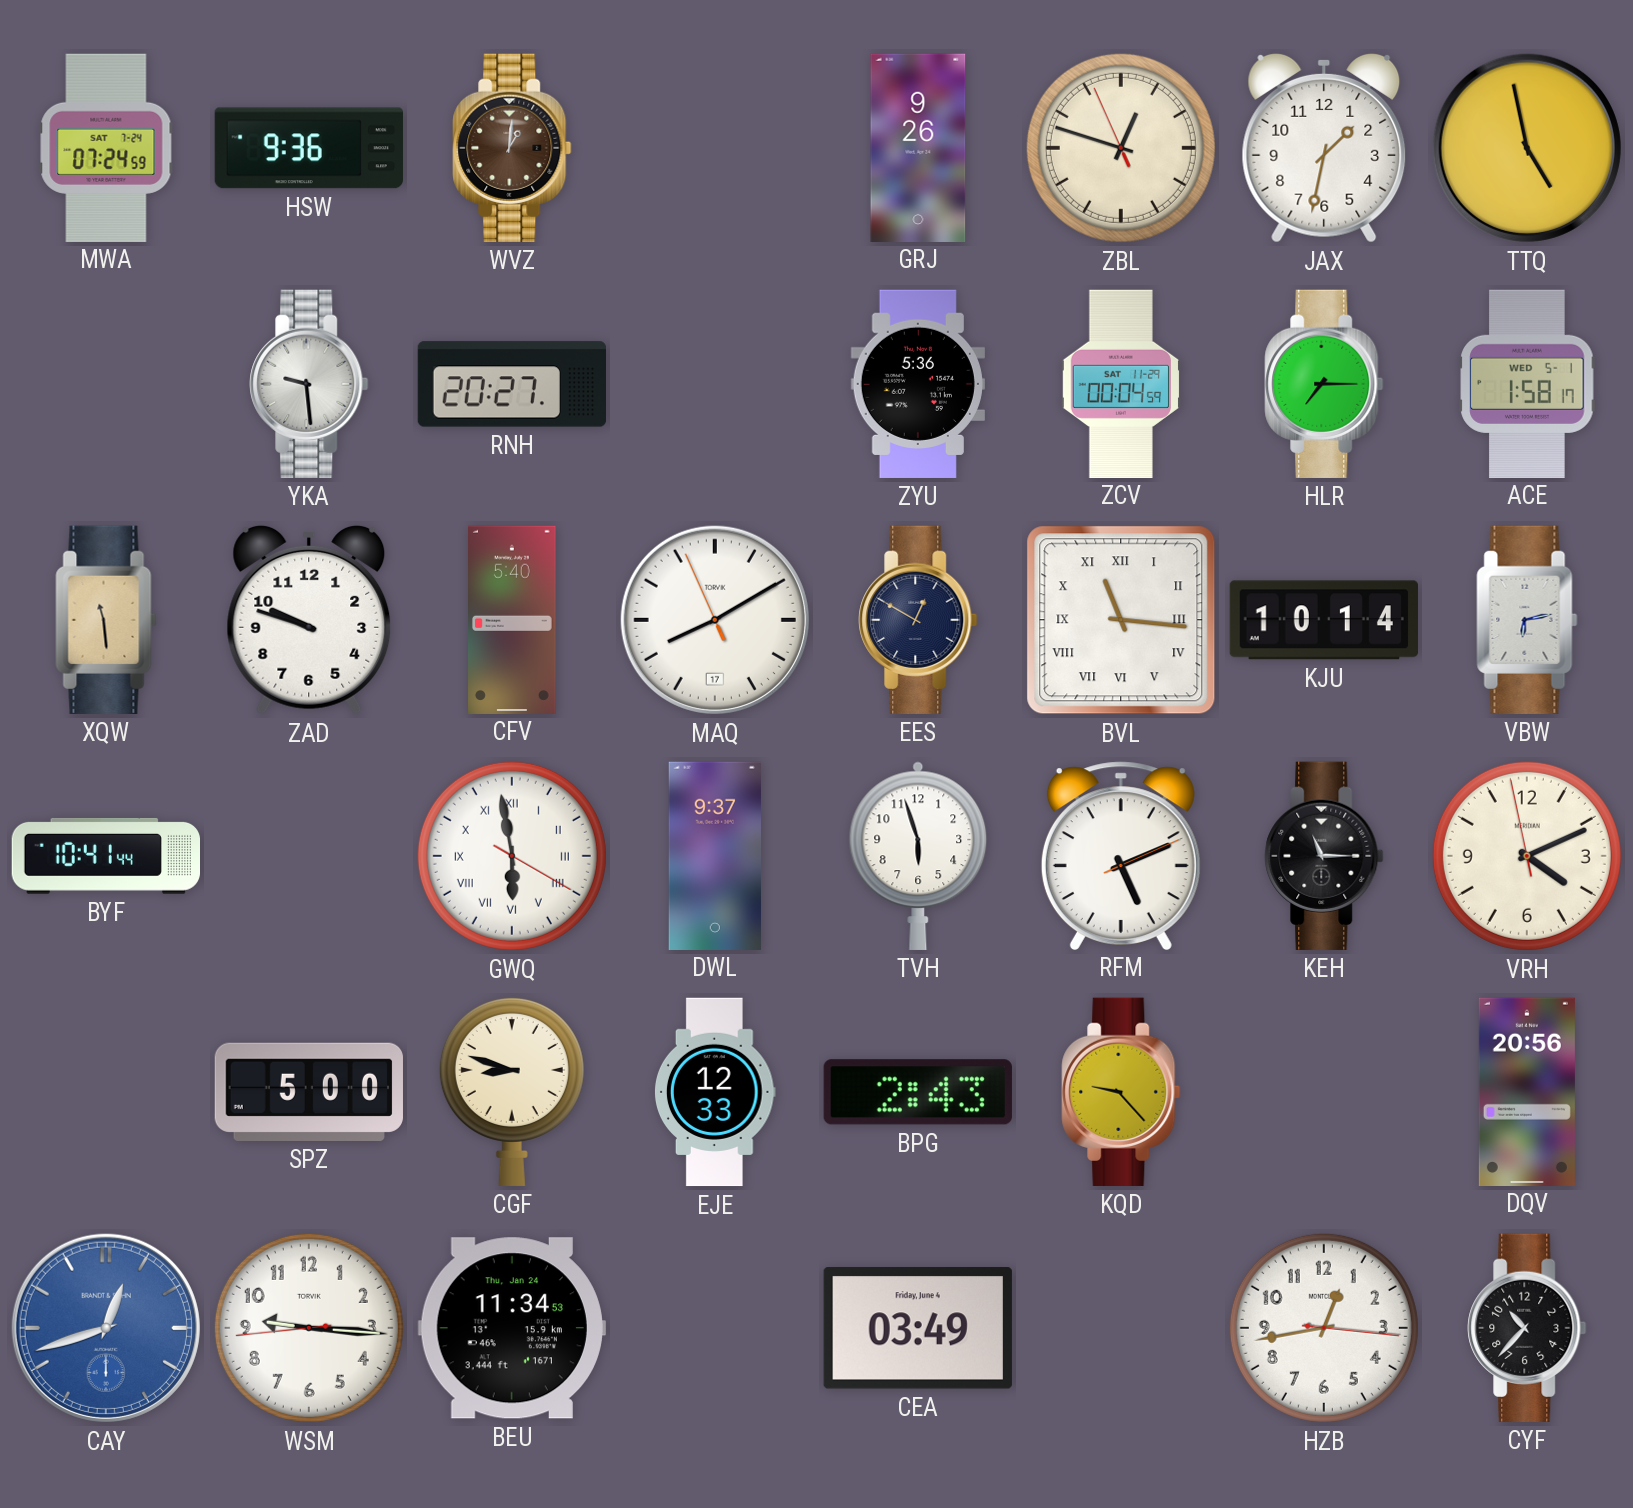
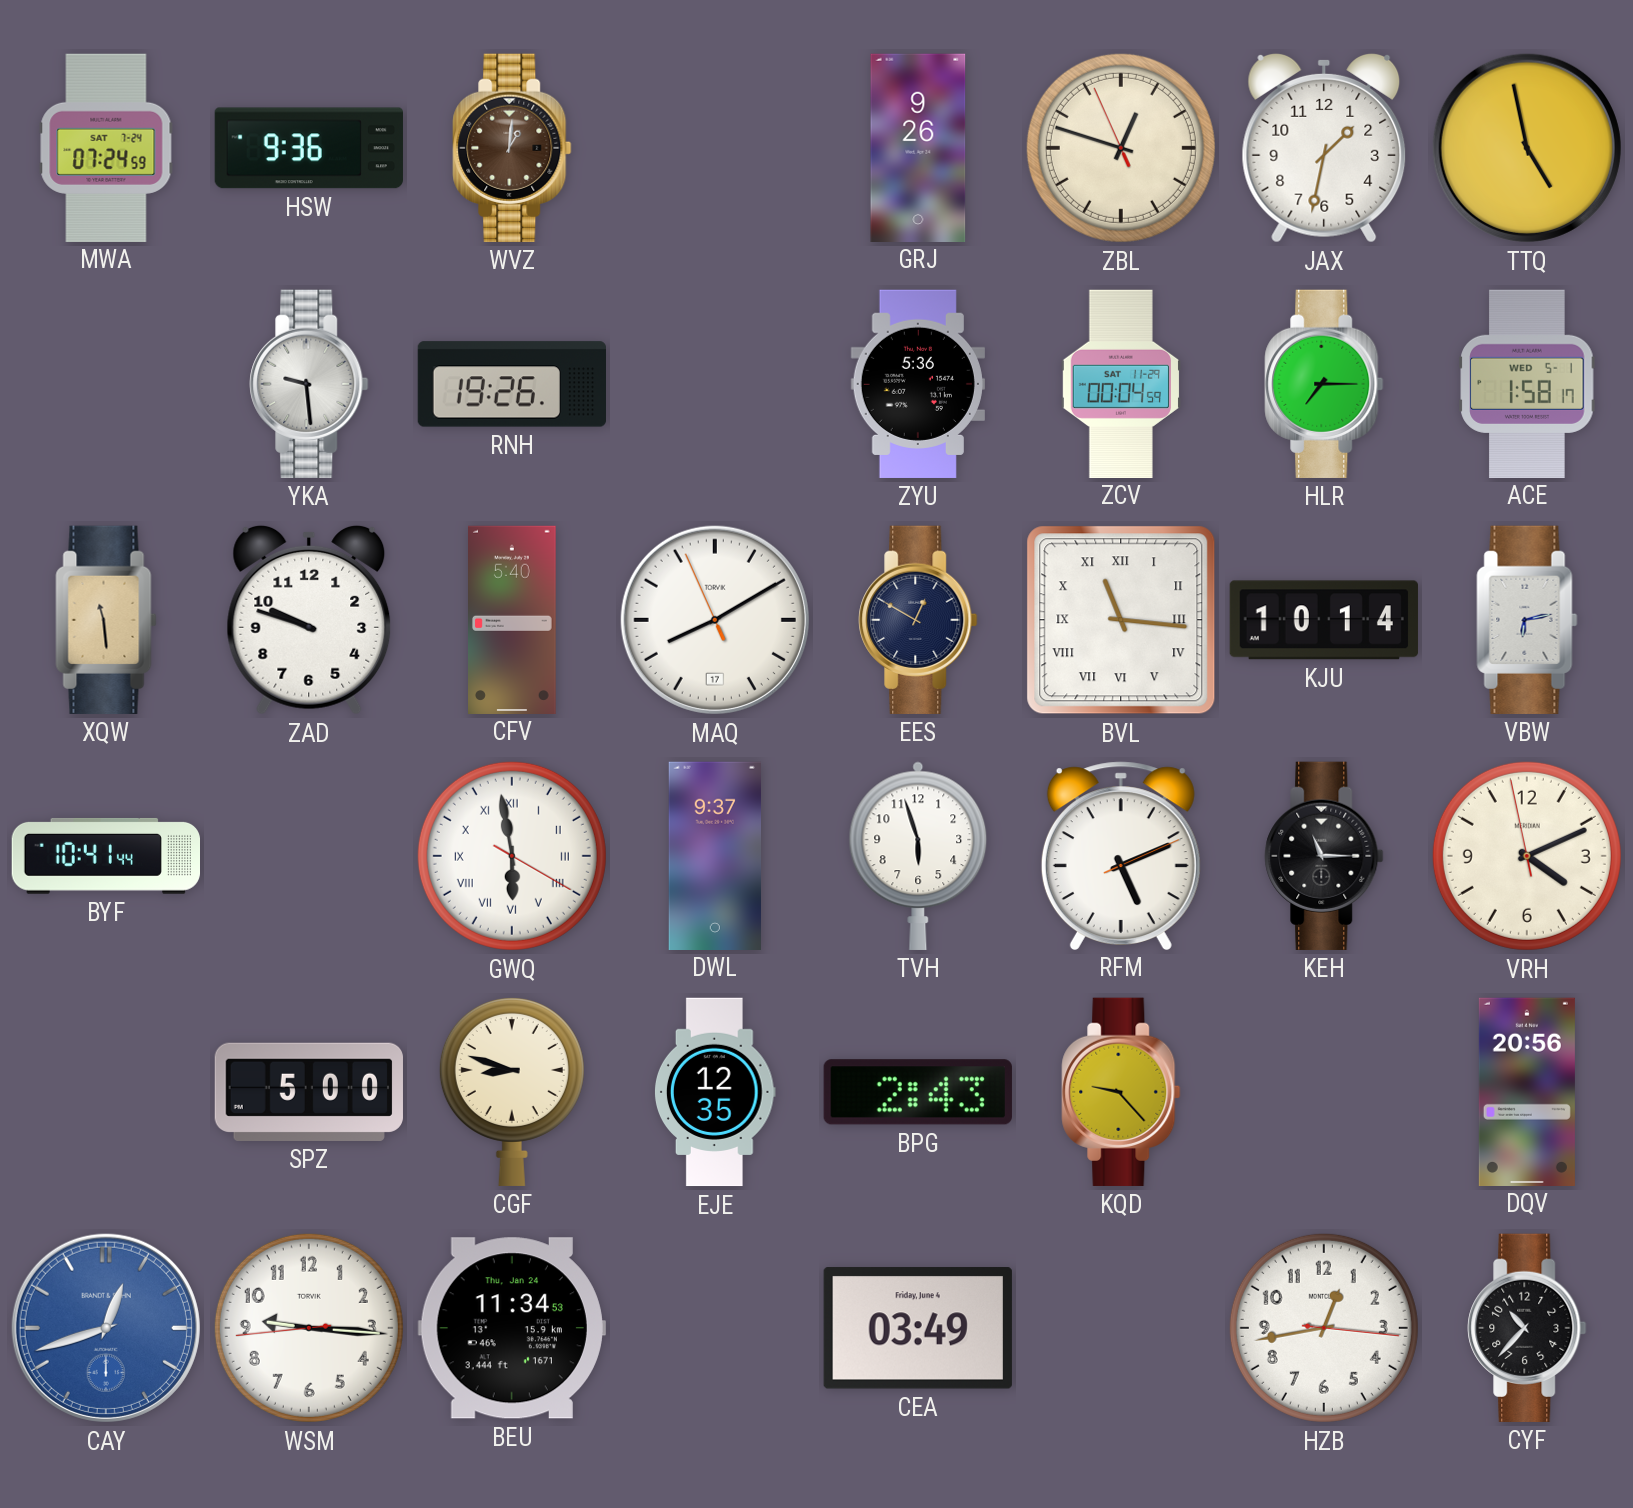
RNH: 20:27 -> 19:26 (511, 384)
EJE: 12:33 -> 12:35 (715, 1092)
